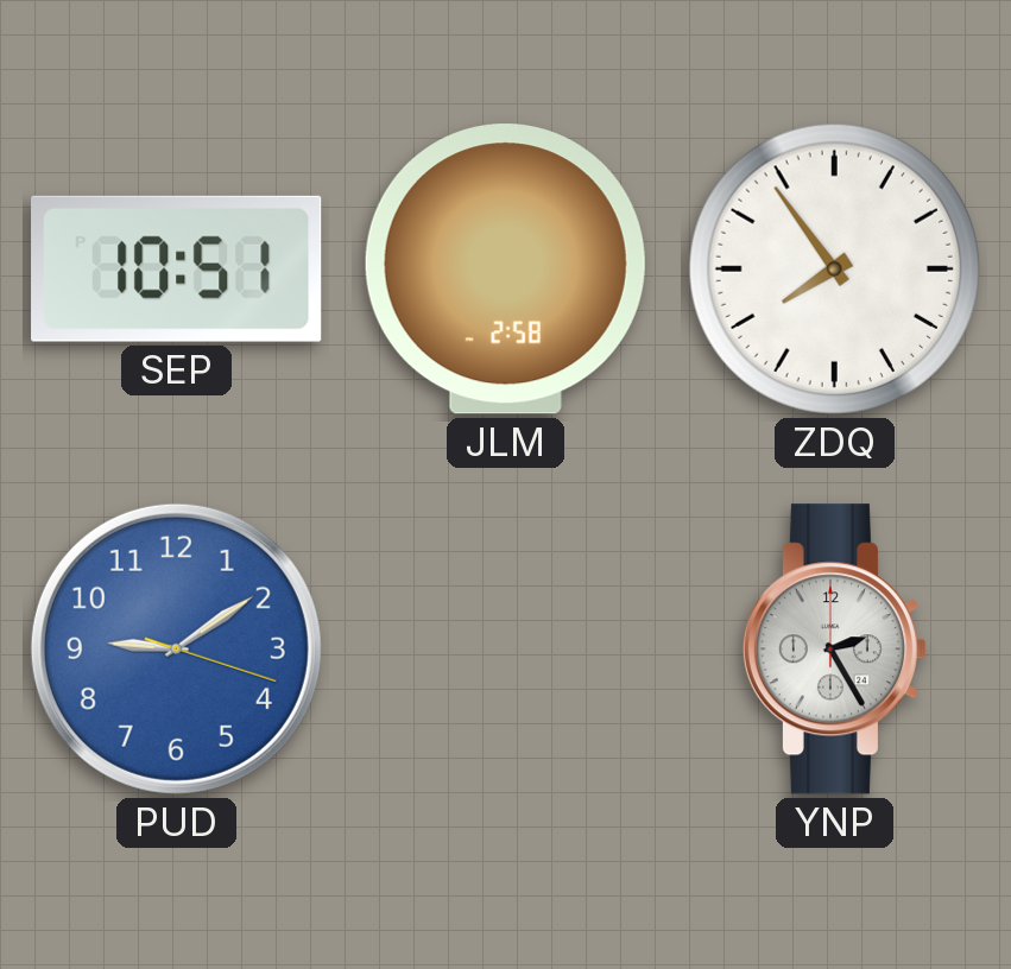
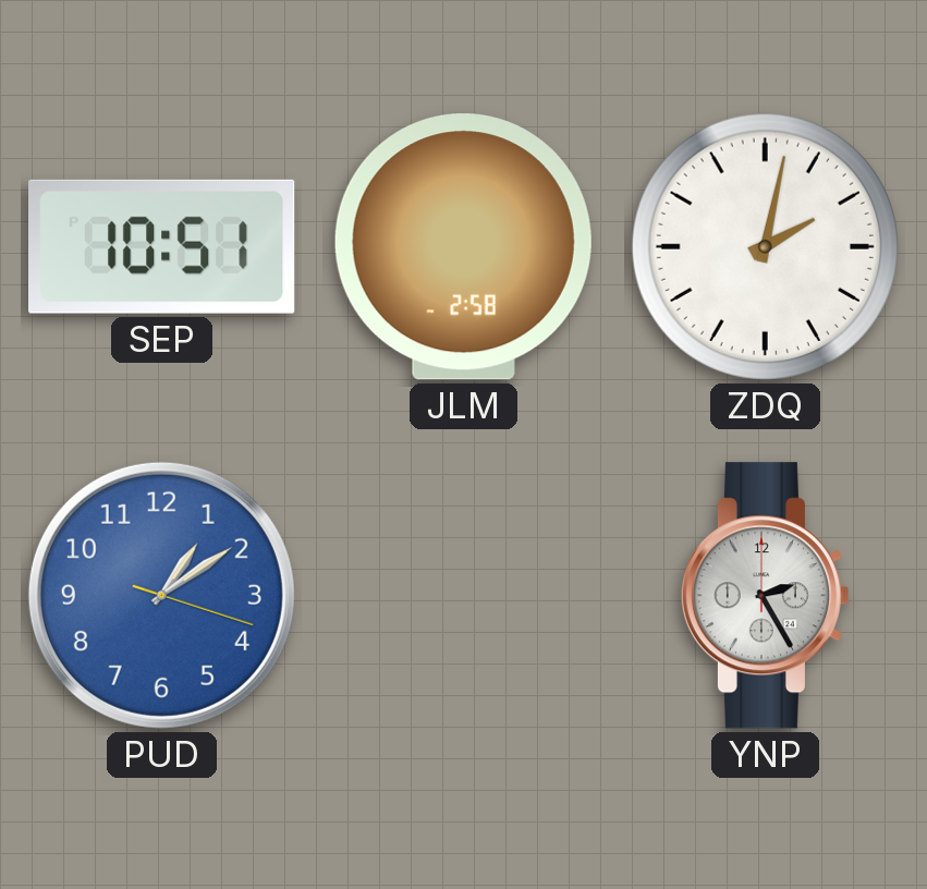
ZDQ: 7:54 -> 2:02 (765, 246)
PUD: 9:09 -> 1:09 (161, 595)
